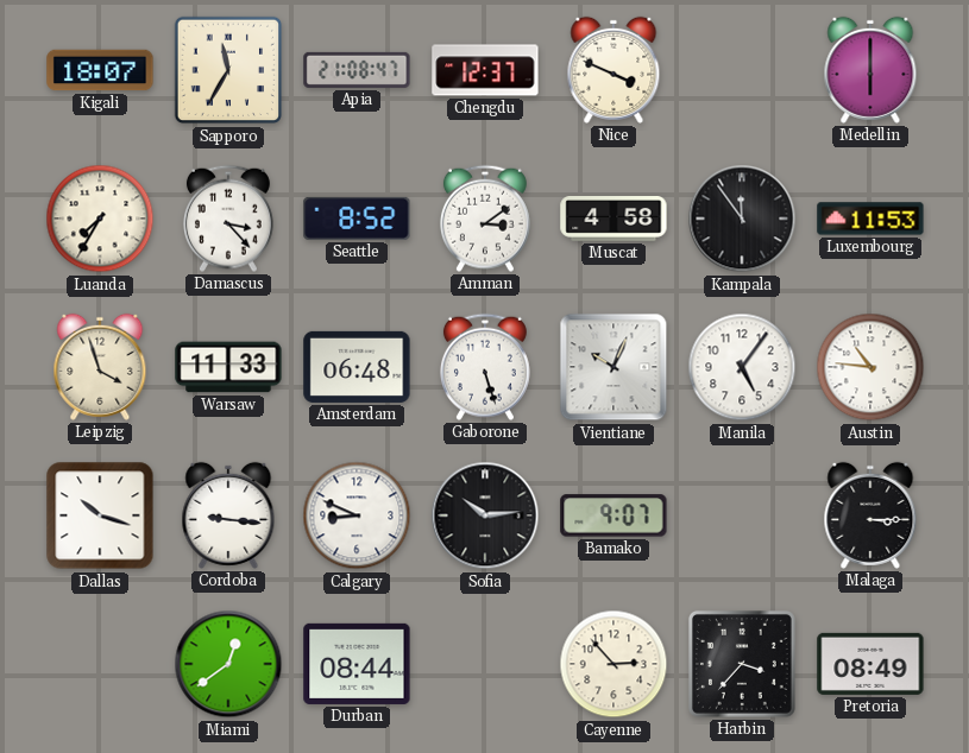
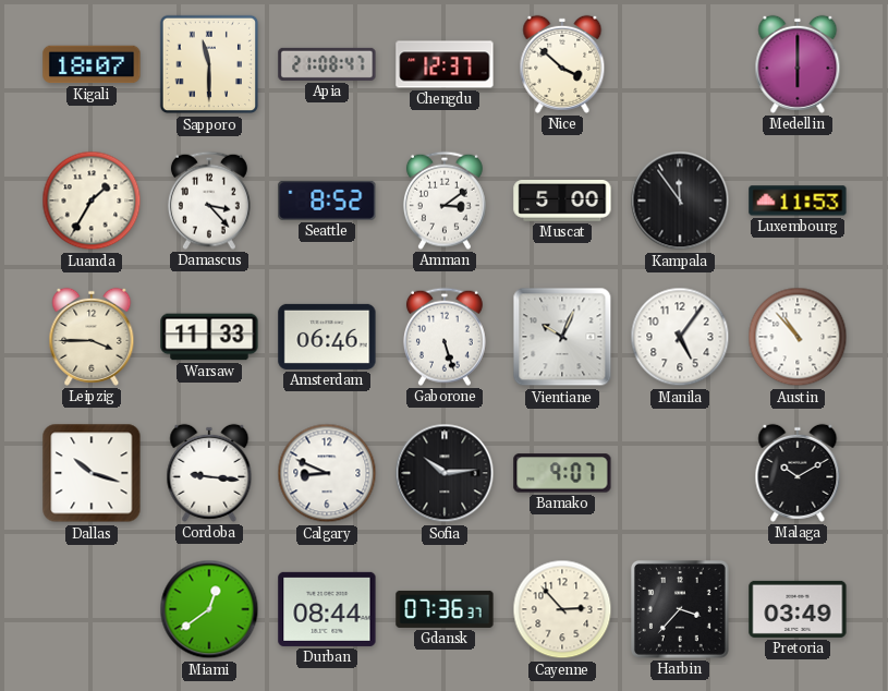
Sapporo: 11:35 -> 11:30 (209, 64)
Nice: 3:49 -> 3:52 (562, 64)
Luanda: 7:35 -> 1:35 (92, 201)
Muscat: 4:58 -> 5:00 (562, 202)
Leipzig: 3:57 -> 3:45 (92, 337)
Amsterdam: 06:48 -> 06:46 (327, 337)
Austin: 10:46 -> 10:53 (798, 337)
Malaga: 3:15 -> 10:10 (798, 473)
Gdansk: none -> 07:36 (445, 609)
Pretoria: 08:49 -> 03:49 (798, 609)
